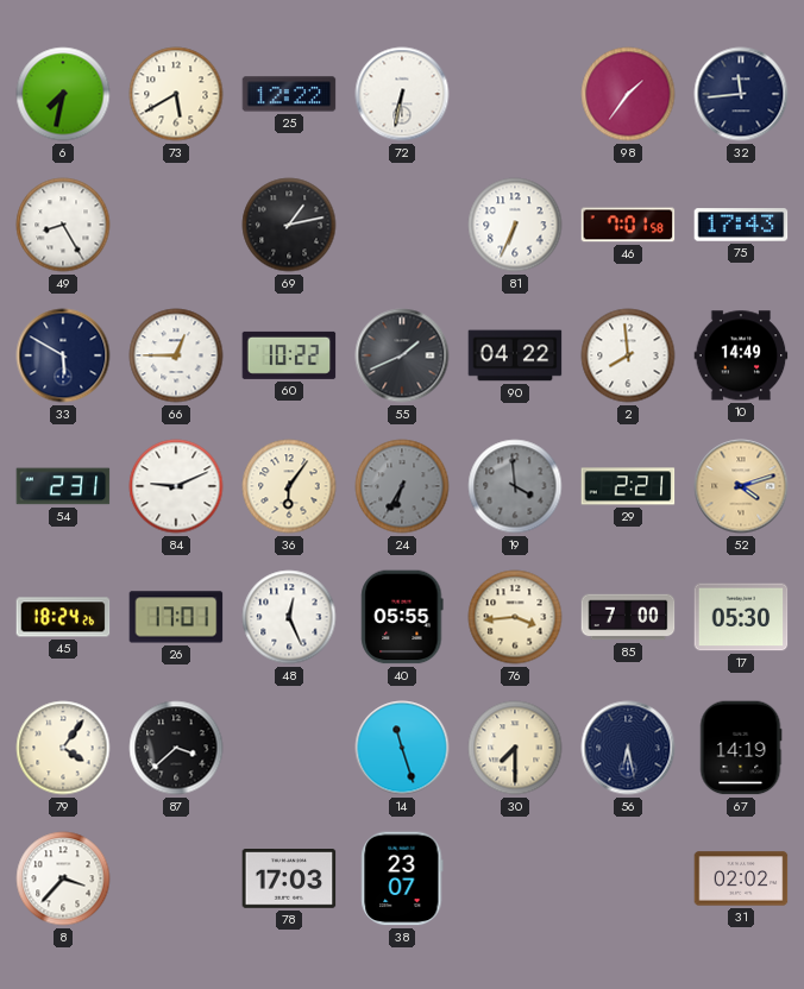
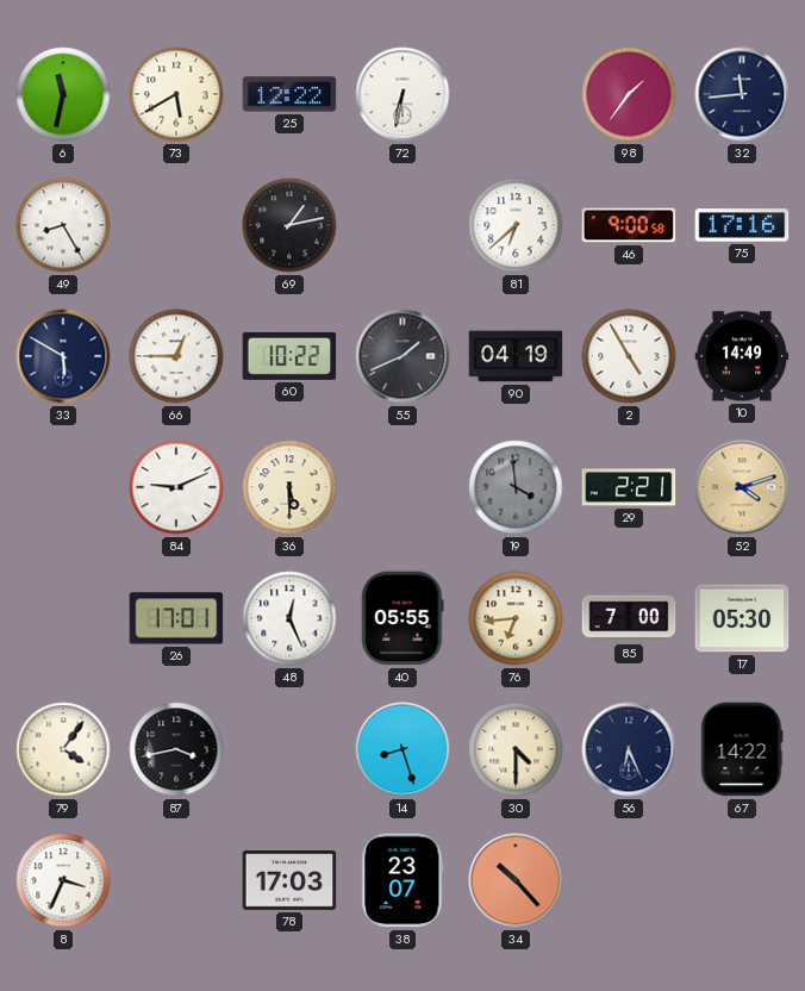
6: 7:32 -> 11:32 (63, 94)
81: 6:34 -> 6:38 (516, 225)
46: 7:01 -> 9:00 (629, 225)
75: 17:43 -> 17:16 (742, 225)
90: 04:22 -> 04:19 (516, 356)
2: 7:59 -> 4:55 (629, 356)
54: 2:31 -> none (63, 486)
36: 6:06 -> 5:30 (289, 487)
24: 6:35 -> none (402, 486)
45: 18:24 -> none (63, 617)
76: 3:44 -> 6:44 (516, 618)
87: 3:38 -> 3:43 (176, 749)
14: 11:27 -> 8:27 (402, 749)
30: 7:30 -> 4:30 (516, 749)
56: 6:28 -> 6:26 (629, 749)
67: 14:19 -> 14:22 (742, 749)
8: 3:37 -> 3:34 (63, 880)
34: none -> 10:23 (516, 880)
31: 02:02 -> none (741, 878)
